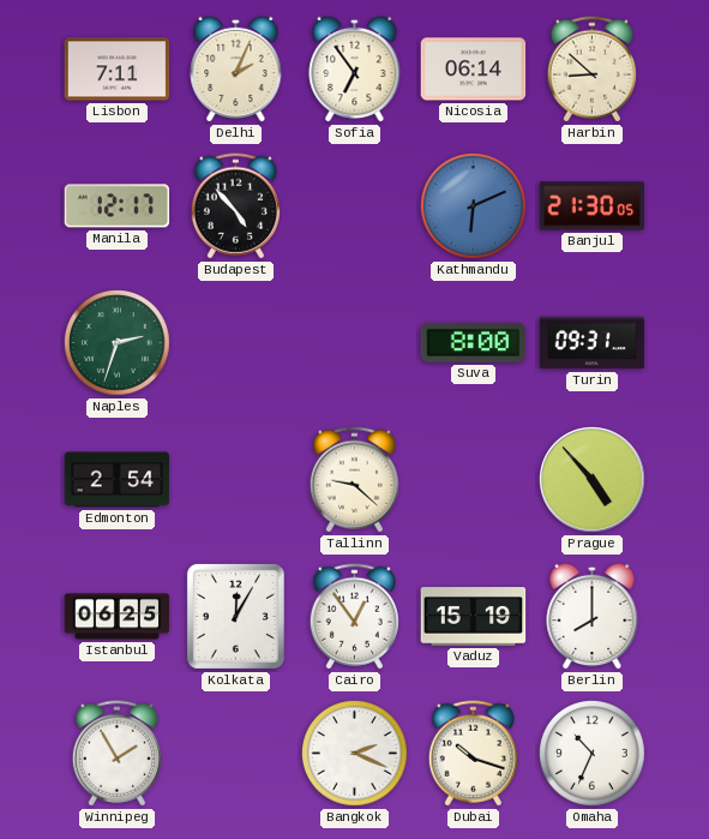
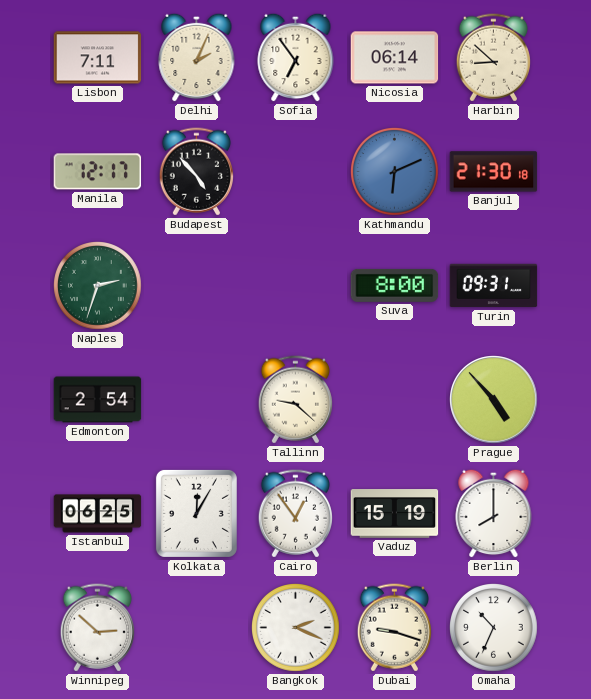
Banjul: 21:30:05 -> 21:30:18 (494, 172)
Winnipeg: 1:55 -> 2:52 (97, 628)
Dubai: 10:18 -> 9:18 (394, 628)
